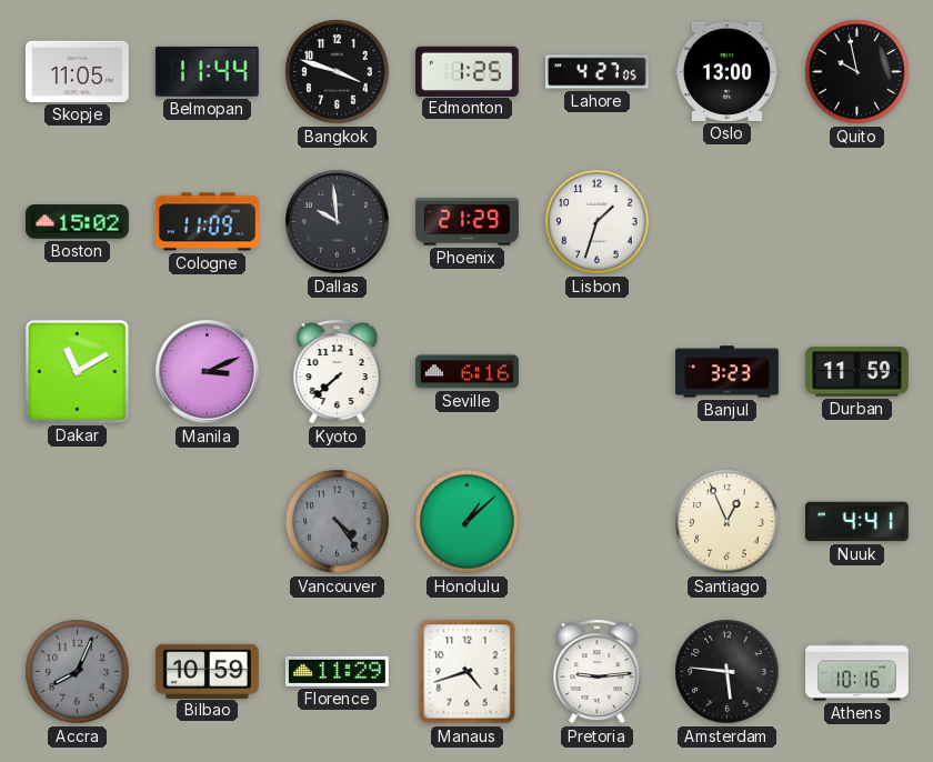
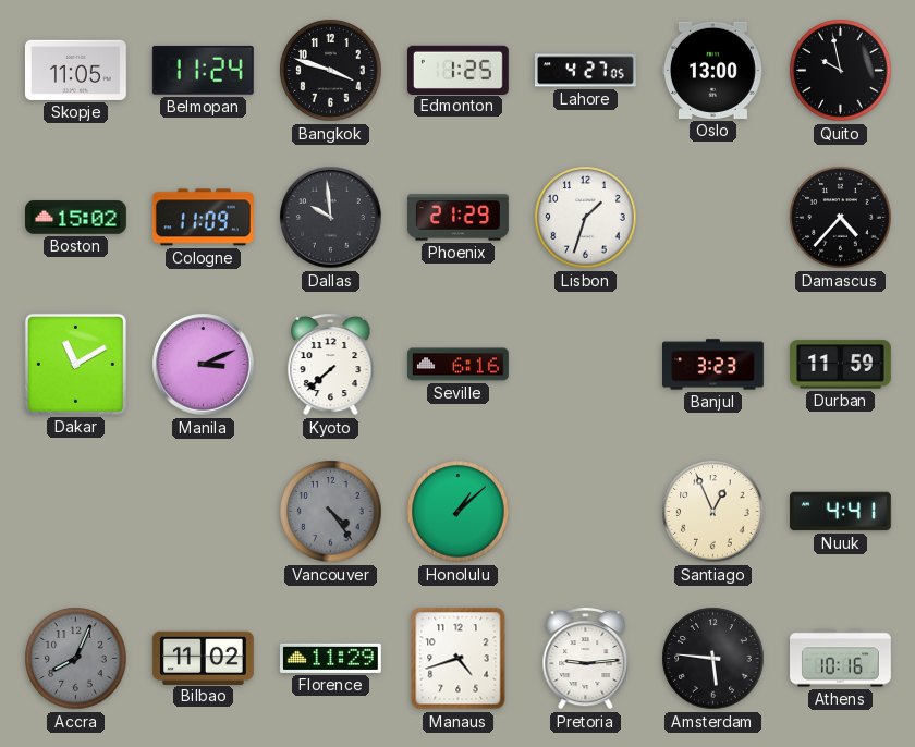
Belmopan: 11:44 -> 11:24 (203, 70)
Damascus: none -> 4:37 (841, 218)
Bilbao: 10:59 -> 11:02 (203, 658)
